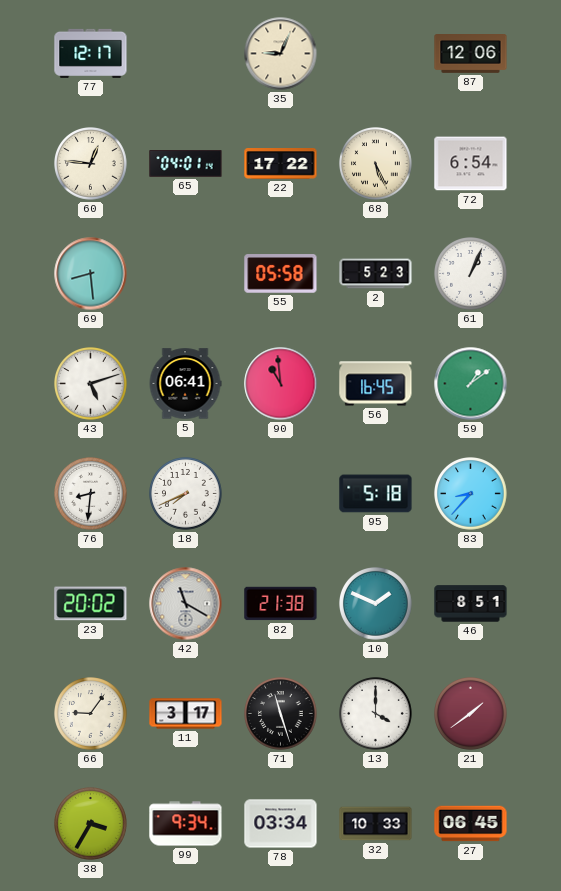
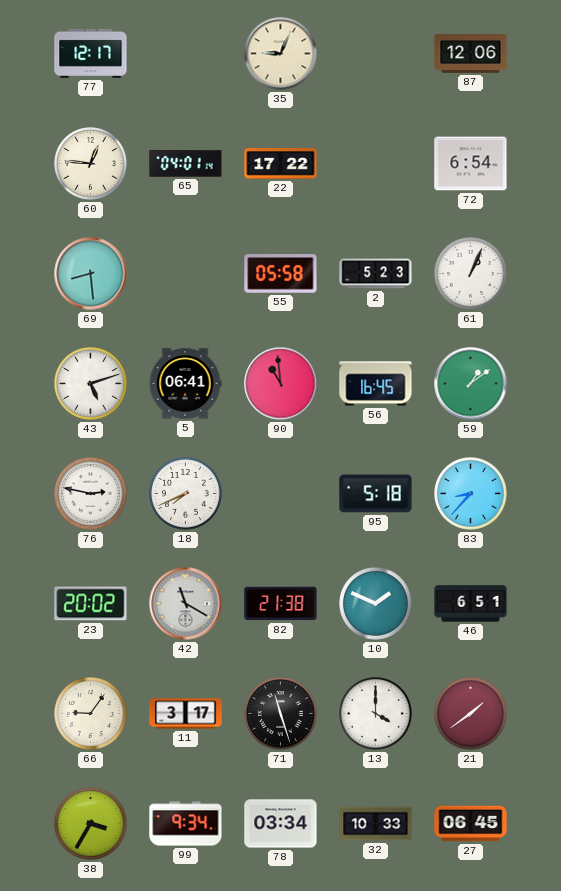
68: 5:26 -> none (376, 164)
76: 8:31 -> 2:47 (91, 494)
46: 8:51 -> 6:51 (471, 604)
